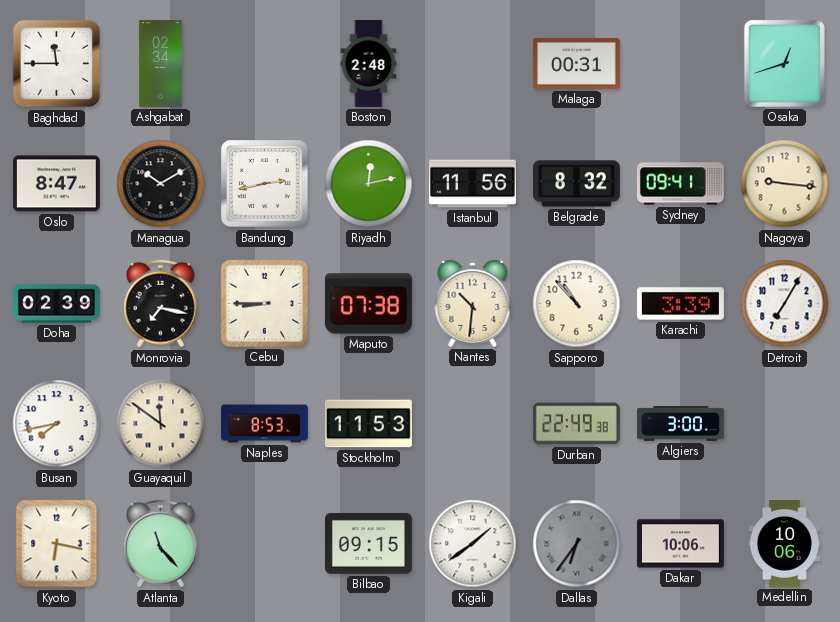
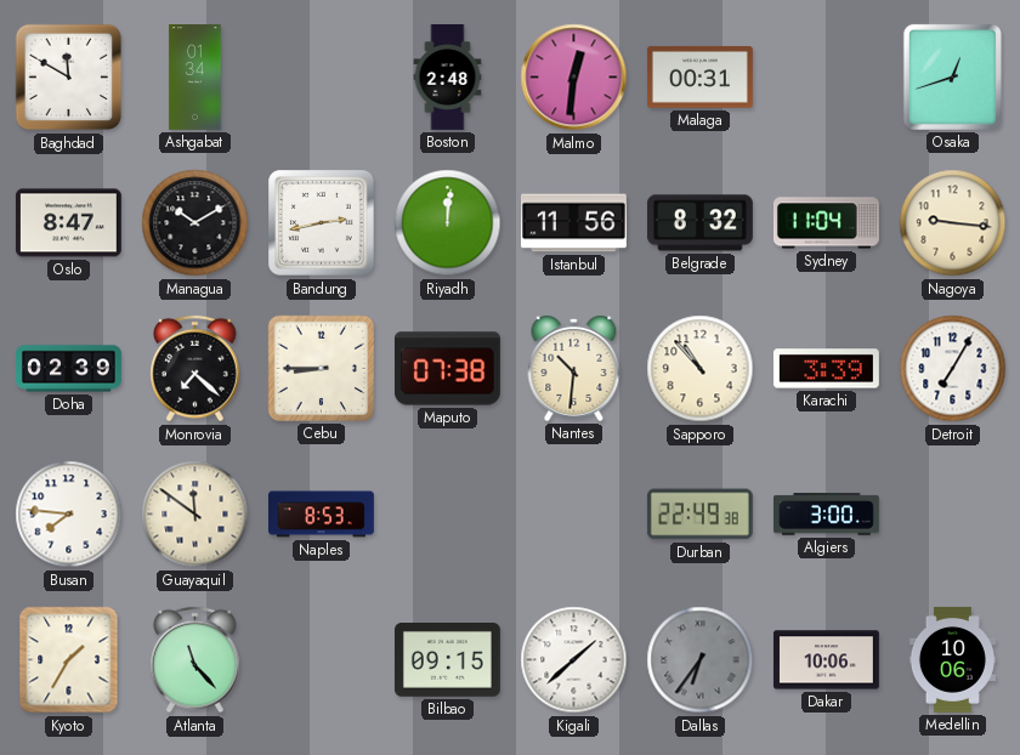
Baghdad: 11:45 -> 11:50 (69, 78)
Ashgabat: 02:34 -> 01:34 (195, 78)
Malmo: none -> 12:31 (574, 78)
Riyadh: 12:13 -> 12:01 (448, 223)
Sydney: 09:41 -> 11:04 (826, 223)
Monrovia: 7:17 -> 7:22 (195, 369)
Busan: 7:43 -> 7:46 (69, 515)
Stockholm: 11:53 -> none (368, 424)
Kyoto: 6:17 -> 1:35 (69, 660)
Kigali: 1:39 -> 1:38 (574, 660)
